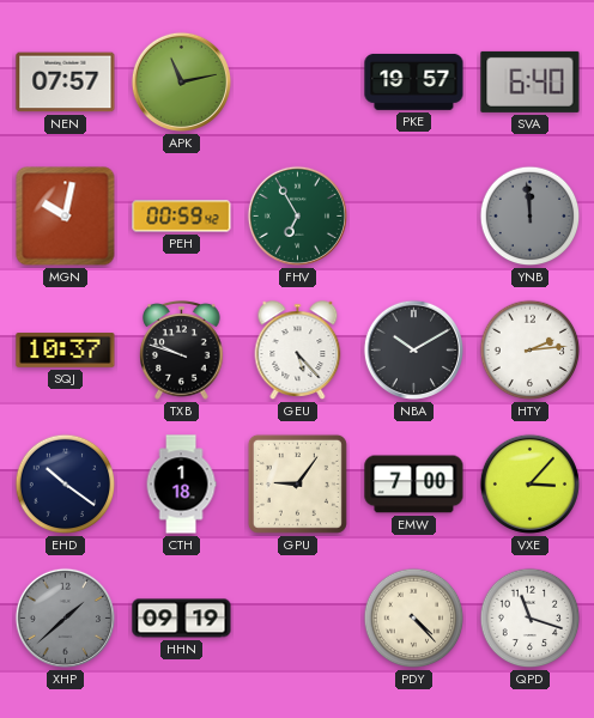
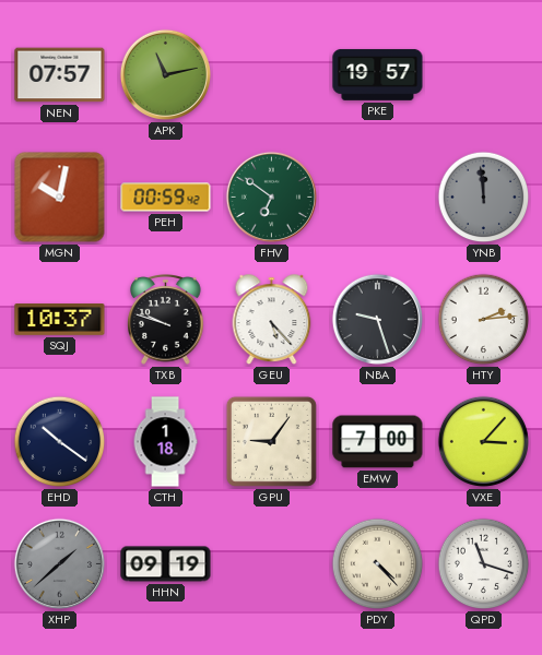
SVA: 6:40 -> none (531, 81)
FHV: 6:55 -> 6:51 (271, 196)
NBA: 10:10 -> 9:27 (377, 319)
